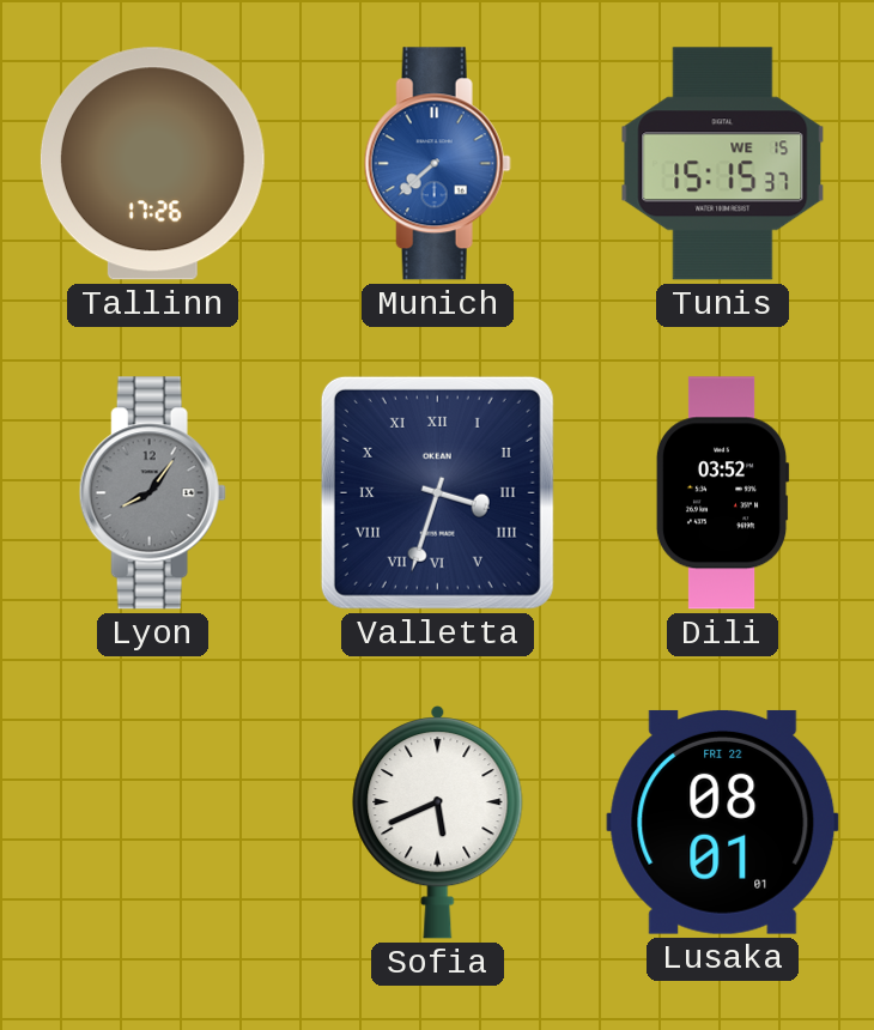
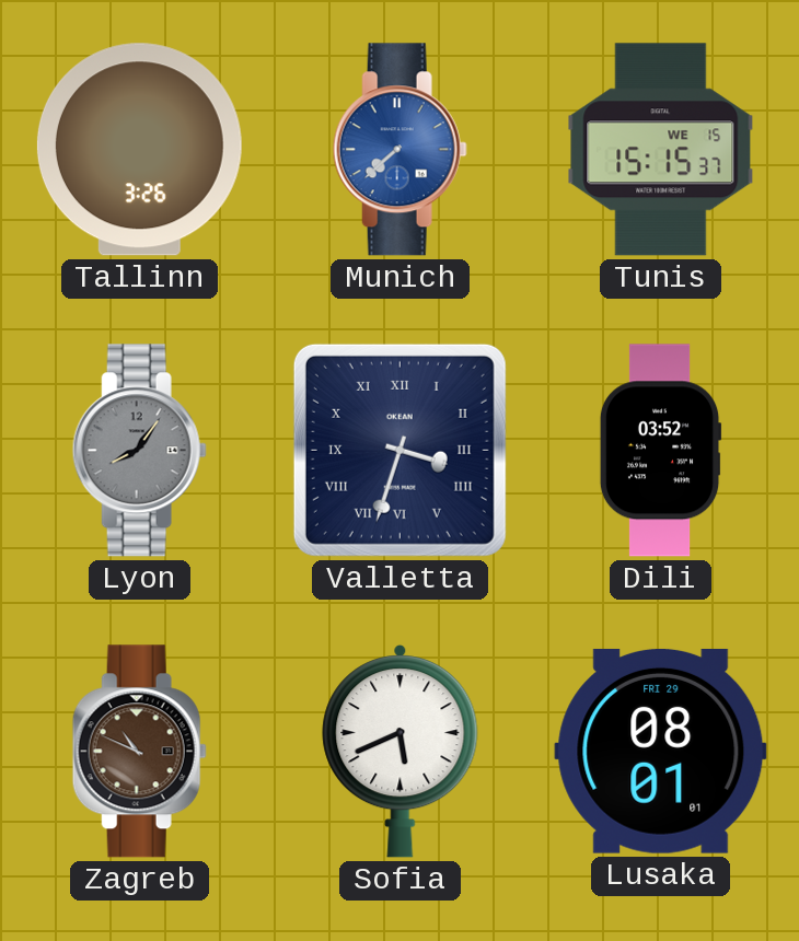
Tallinn: 17:26 -> 3:26 (139, 150)
Zagreb: none -> 10:49 (139, 752)
Lusaka date: FRI 22 -> FRI 29 (661, 751)
